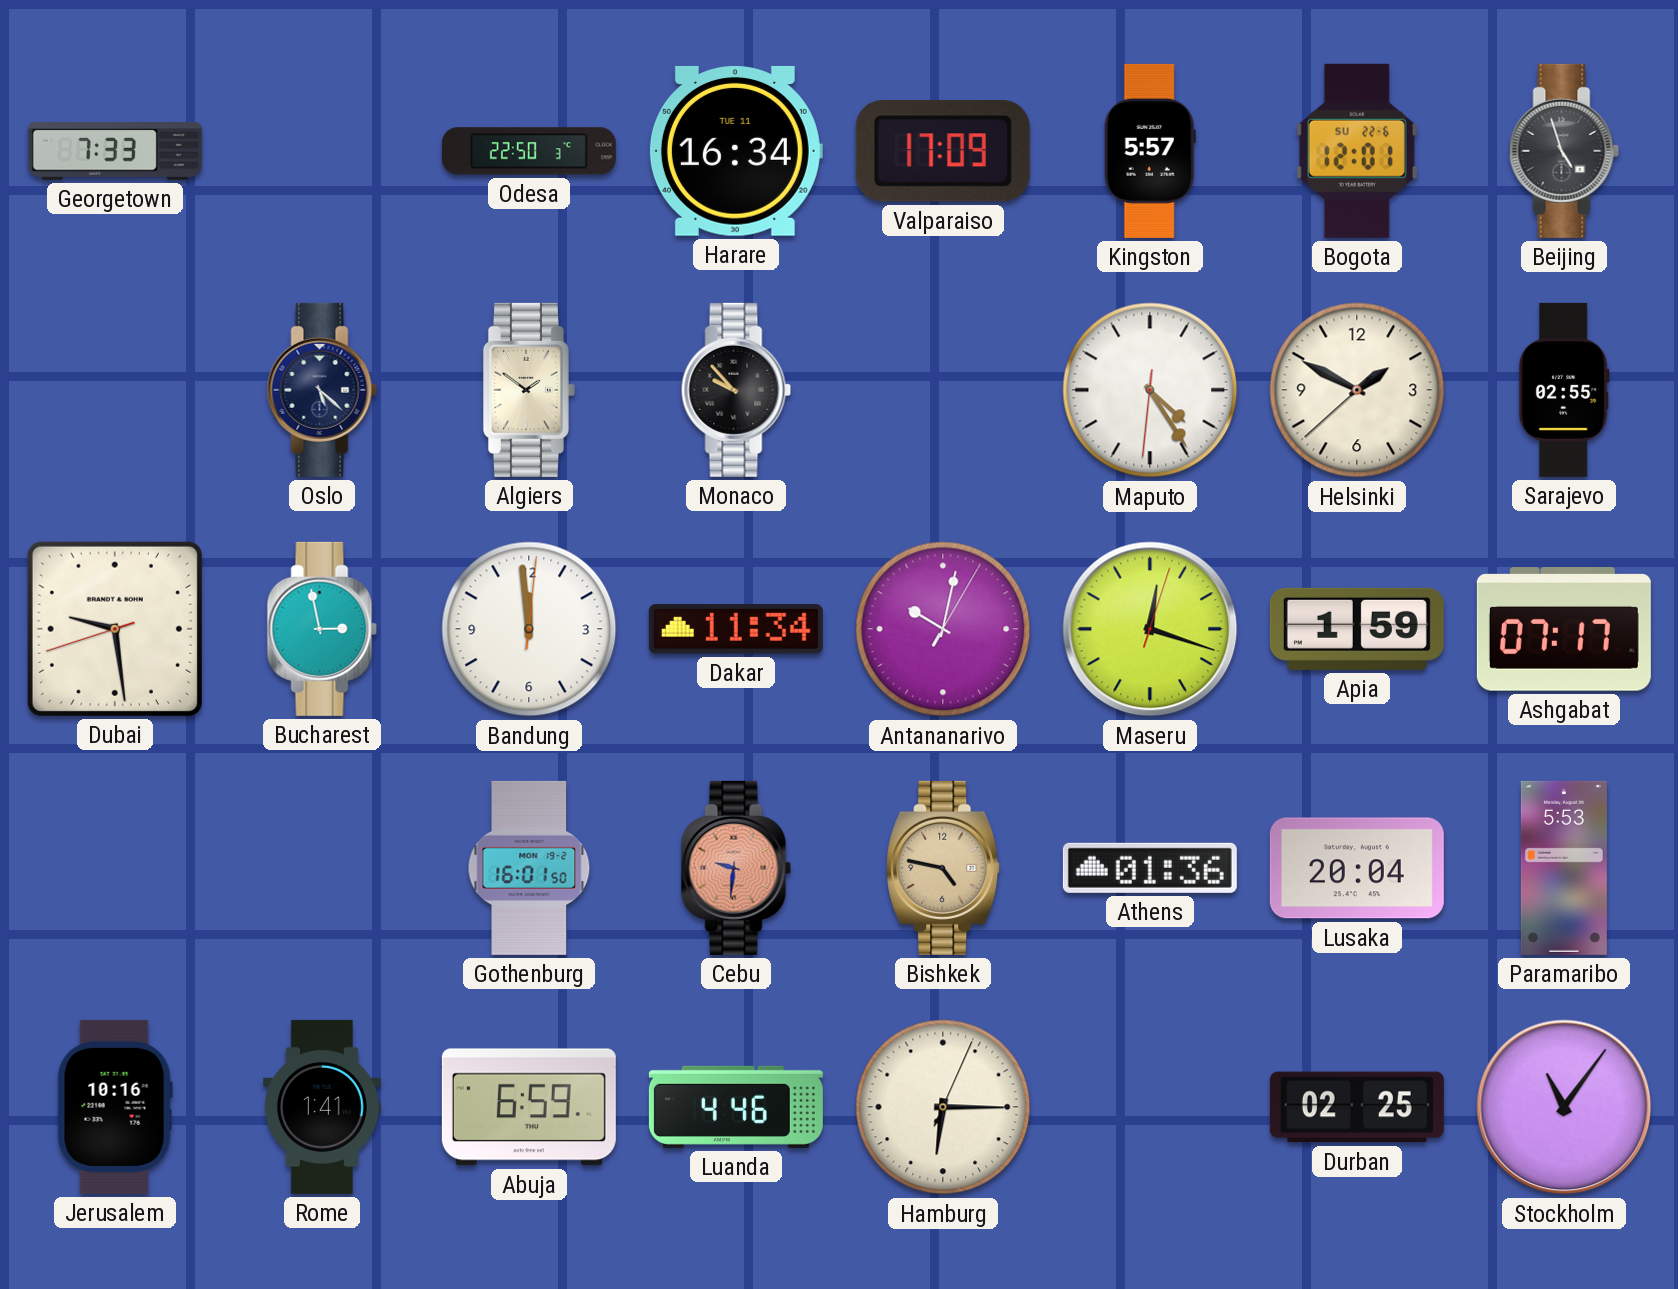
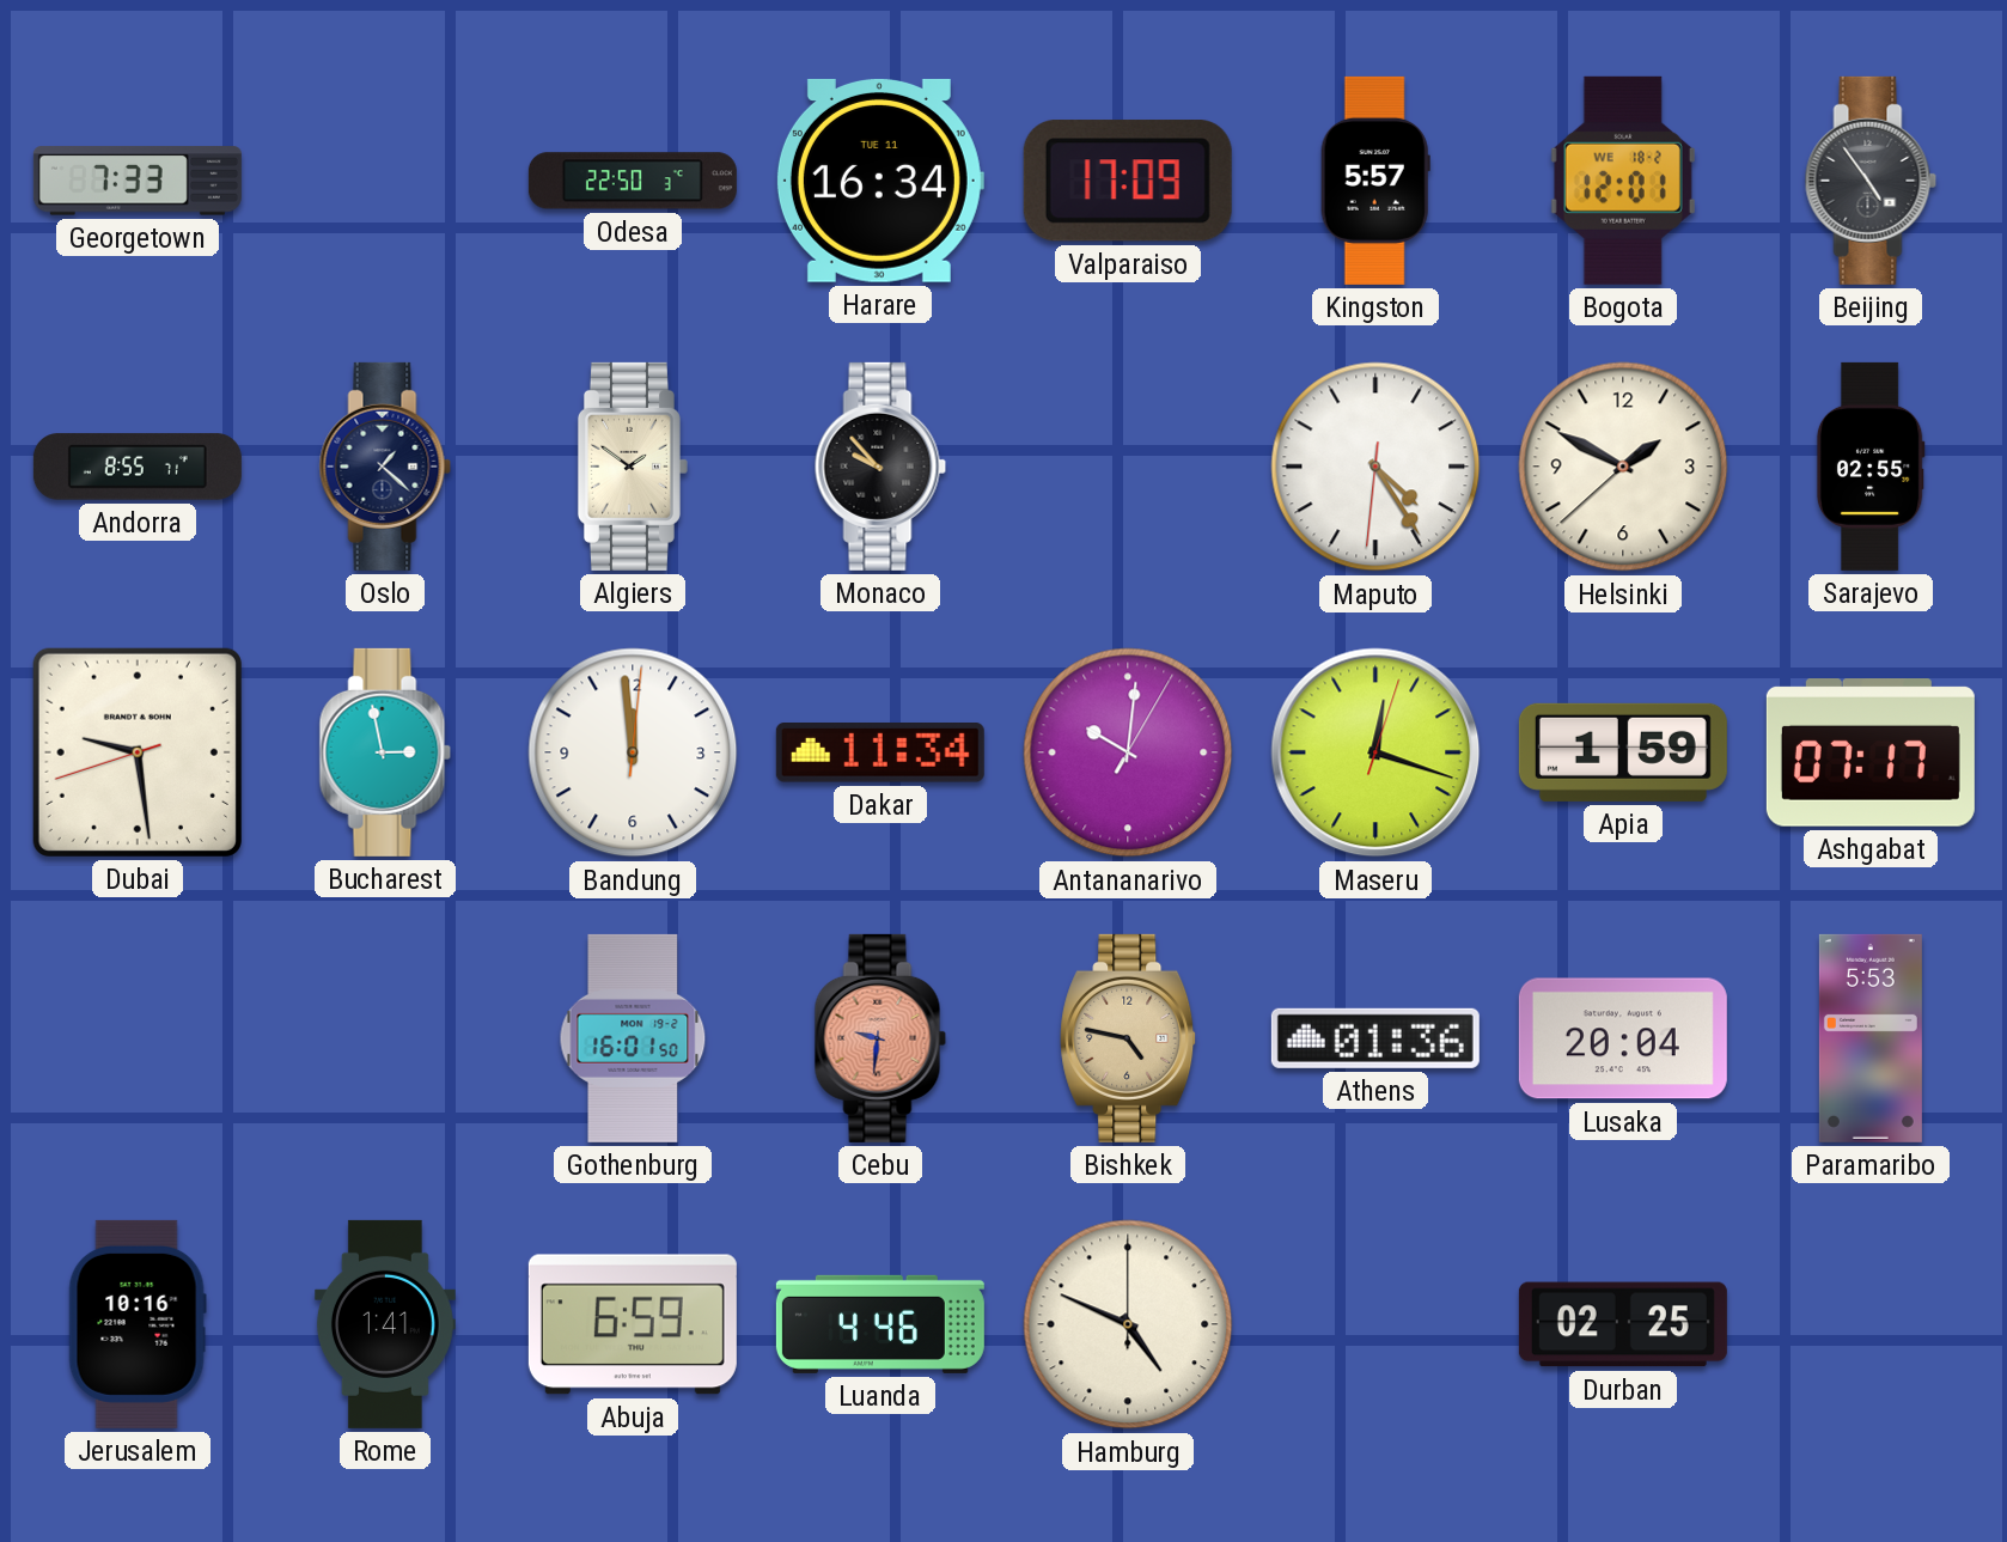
Bogota date: SU 22-6 -> WE 18-2 (1623, 181)
Beijing: 4:57 -> 4:54 (1871, 181)
Andorra: none -> 8:55 (138, 467)
Oslo: 5:22 -> 1:22 (385, 467)
Antananarivo: 10:02 -> 10:01 (1128, 752)
Hamburg: 6:15 -> 4:49 (1128, 1324)
Stockholm: 11:06 -> none (1564, 1107)
